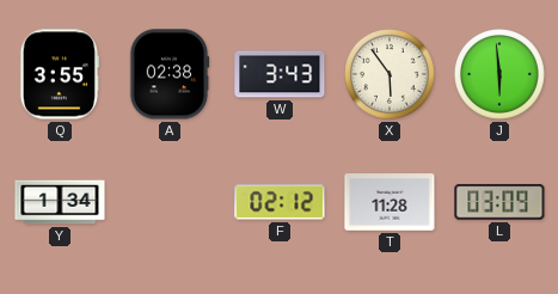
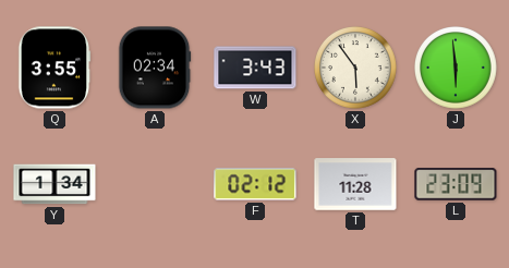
A: 02:38 -> 02:34 (155, 68)
L: 03:09 -> 23:09 (456, 184)
